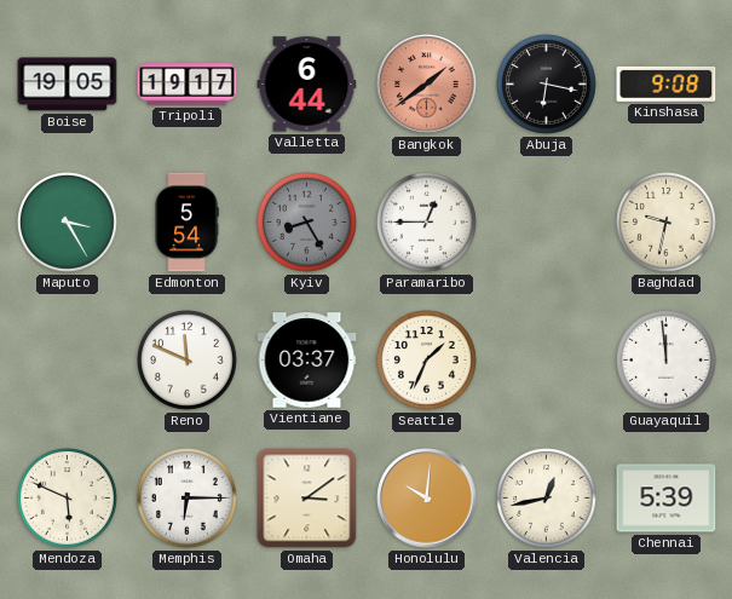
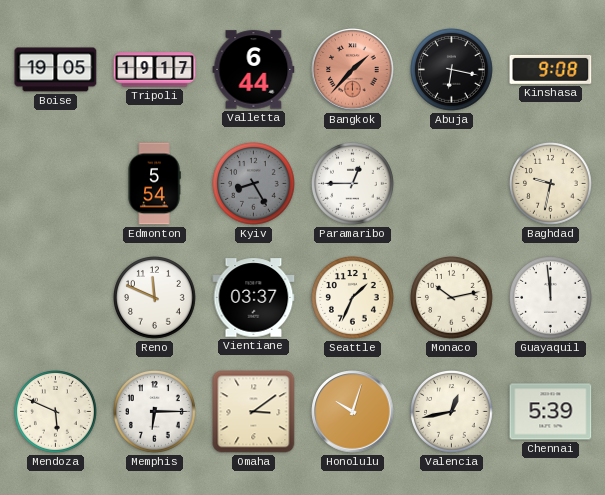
Bangkok: 1:39 -> 1:37 (353, 70)
Maputo: 3:25 -> none (68, 223)
Monaco: none -> 10:13 (452, 298)
Honolulu: 10:01 -> 10:03 (353, 412)
